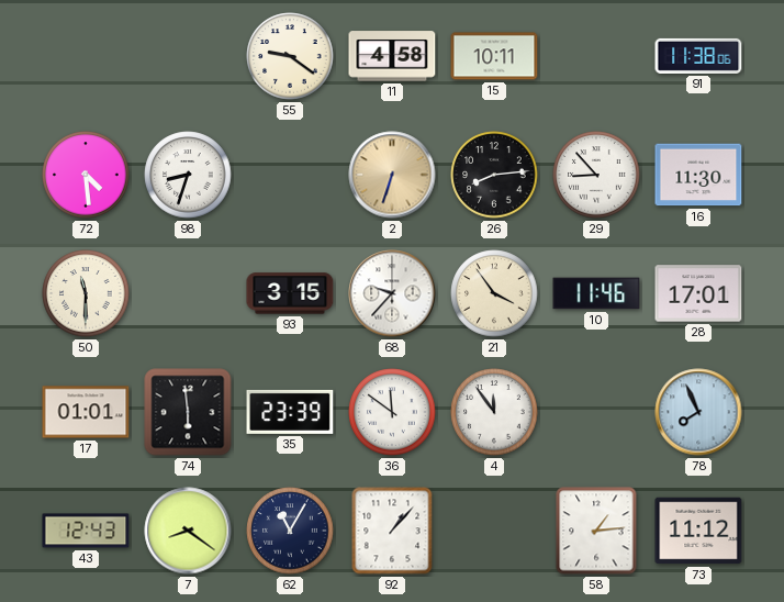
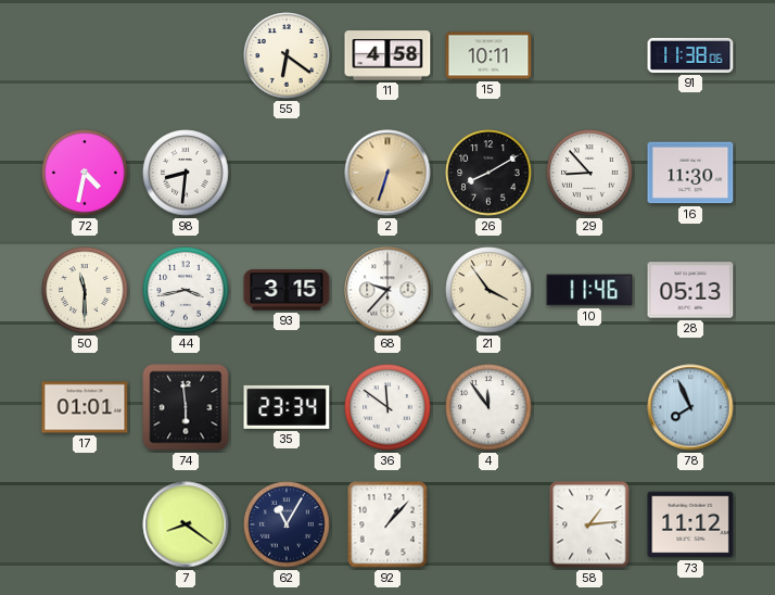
55: 9:21 -> 6:21 (287, 55)
72: 4:29 -> 4:32 (85, 173)
98: 8:33 -> 8:31 (186, 173)
26: 8:14 -> 8:10 (488, 173)
44: none -> 3:43 (186, 290)
28: 17:01 -> 05:13 (690, 290)
35: 23:39 -> 23:34 (287, 407)
43: 12:43 -> none (86, 531)
